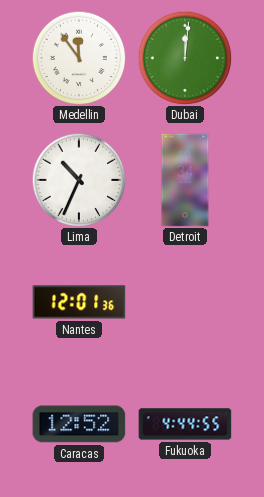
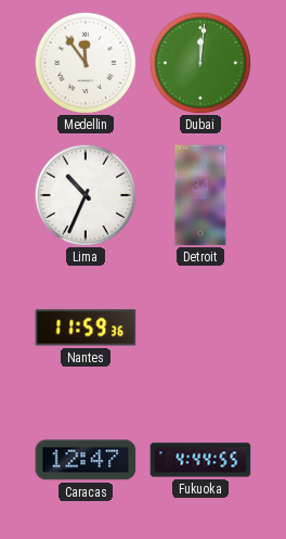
Nantes: 12:01 -> 11:59 (86, 328)
Caracas: 12:52 -> 12:47 (86, 460)
